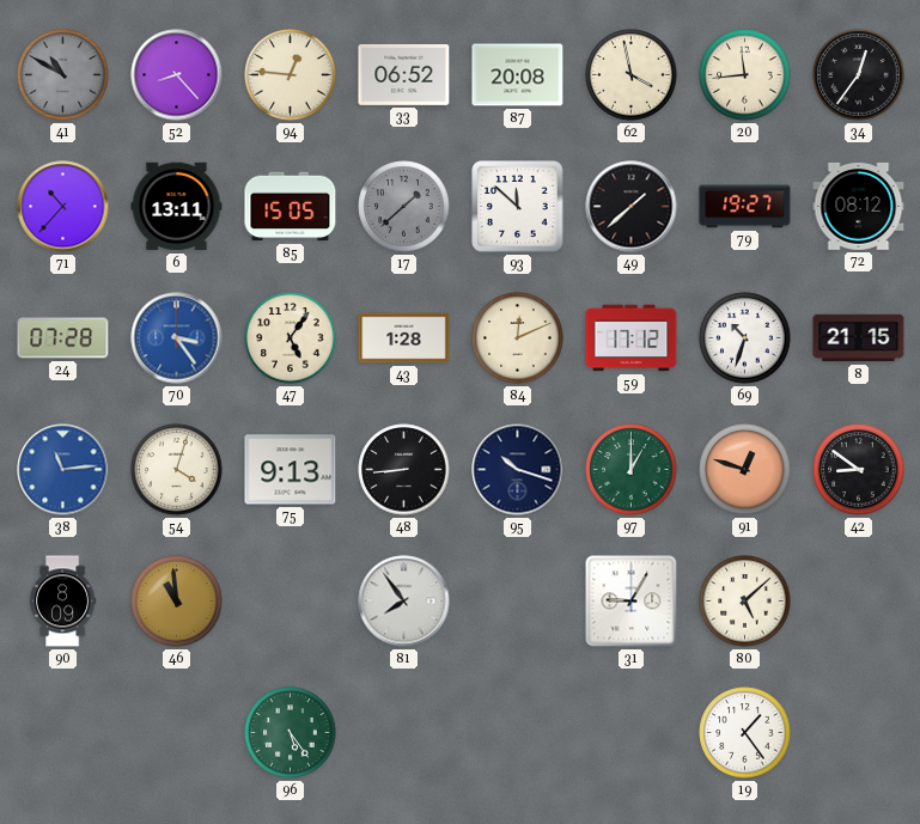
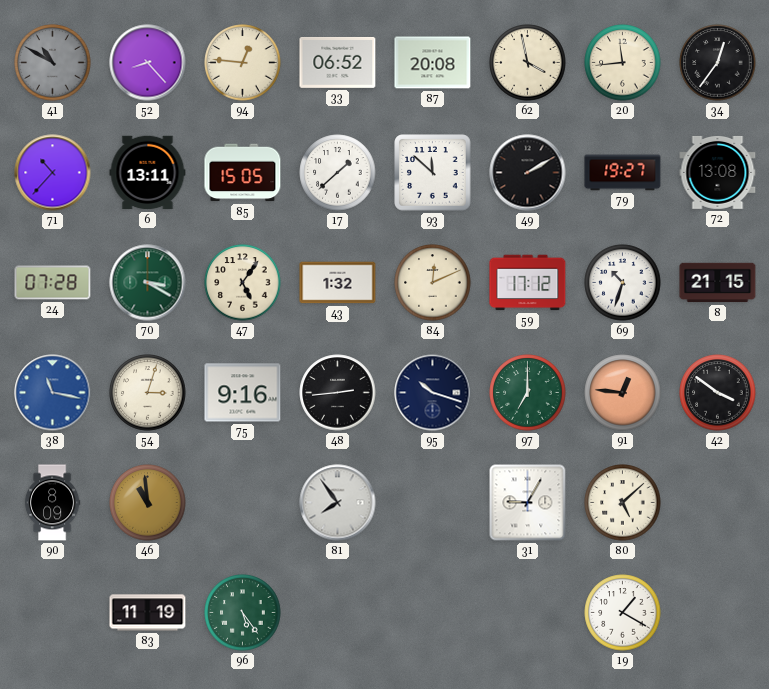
17 dial: grey -> white (338, 173)
49: 1:38 -> 2:10 (528, 173)
72: 08:12 -> 13:08 (718, 172)
70: 3:24 -> 3:20 (148, 283)
70 dial: blue -> green (148, 283)
43: 1:28 -> 1:32 (338, 283)
38: 11:14 -> 11:17 (53, 393)
54: 4:03 -> 3:03 (148, 393)
75: 9:13 -> 9:16 (243, 393)
48: 8:44 -> 2:44 (338, 393)
97: 1:00 -> 7:00 (528, 393)
91: 12:48 -> 12:46 (623, 393)
42: 8:51 -> 3:51 (718, 393)
83: none -> 11:19 (148, 613)
19: 1:24 -> 1:20 (623, 613)
